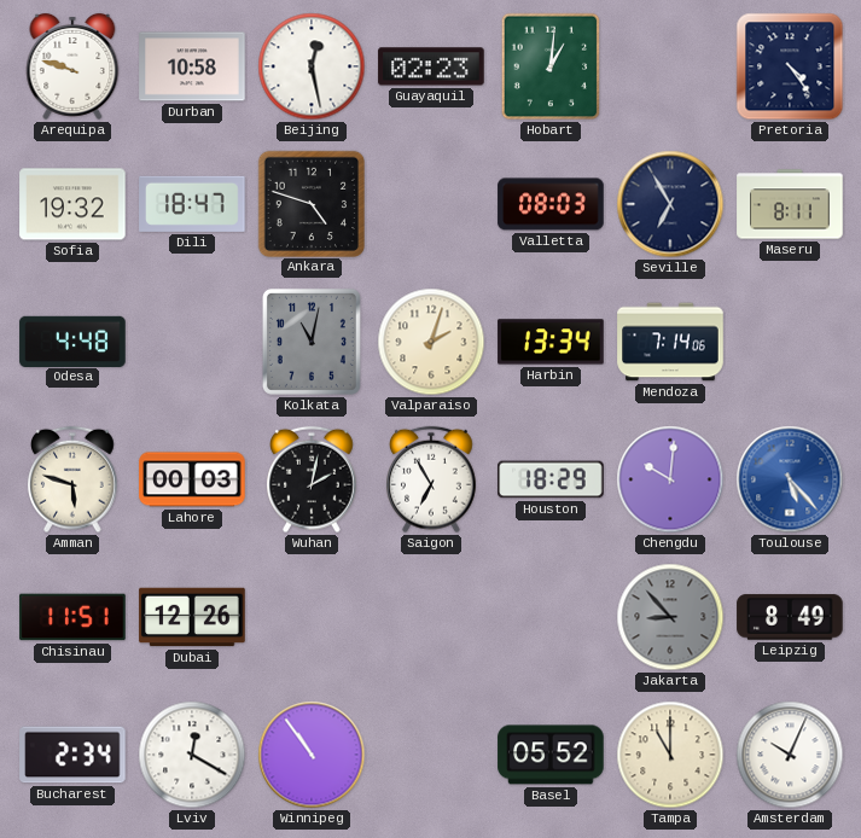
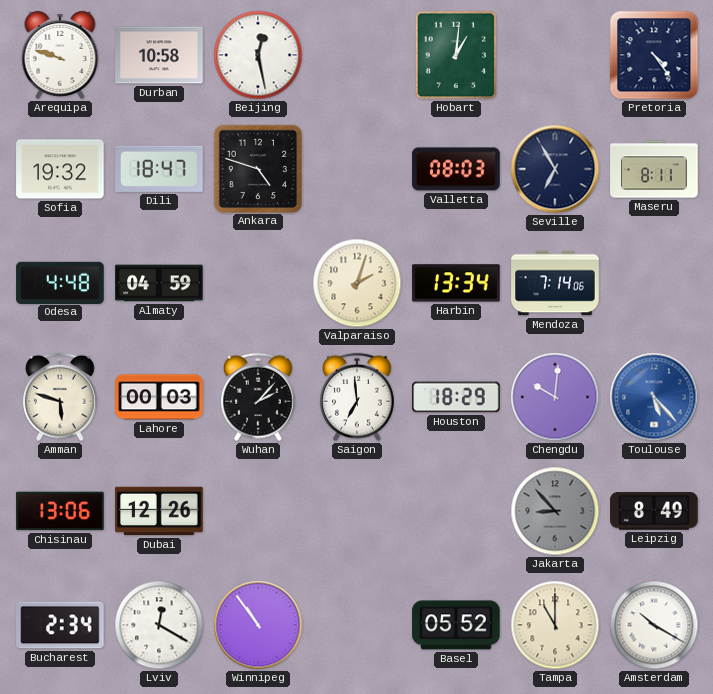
Guayaquil: 02:23 -> none (431, 66)
Almaty: none -> 04:59 (159, 283)
Kolkata: 11:02 -> none (312, 342)
Wuhan: 2:02 -> 2:07 (259, 397)
Saigon: 6:55 -> 6:59 (358, 397)
Chisinau: 11:51 -> 13:06 (60, 511)
Amsterdam: 10:04 -> 10:20 (654, 625)
